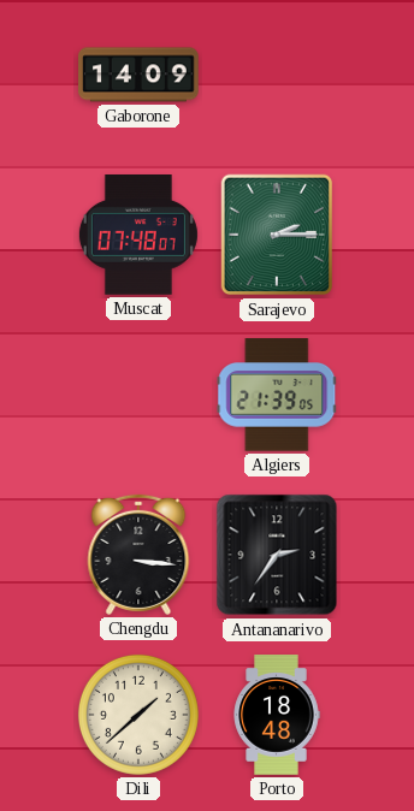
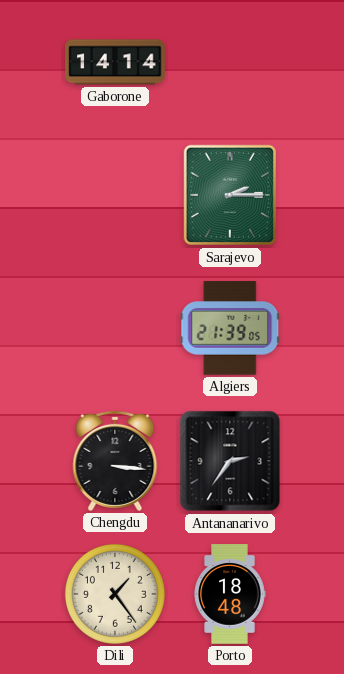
Gaborone: 14:09 -> 14:14 (115, 62)
Muscat: 07:48 -> none (138, 236)
Dili: 1:38 -> 1:24 (115, 594)
